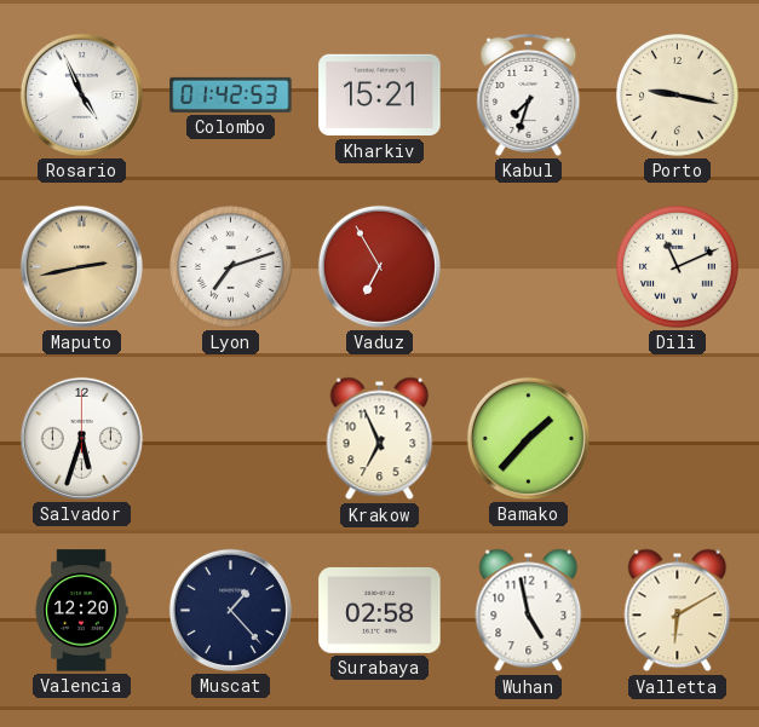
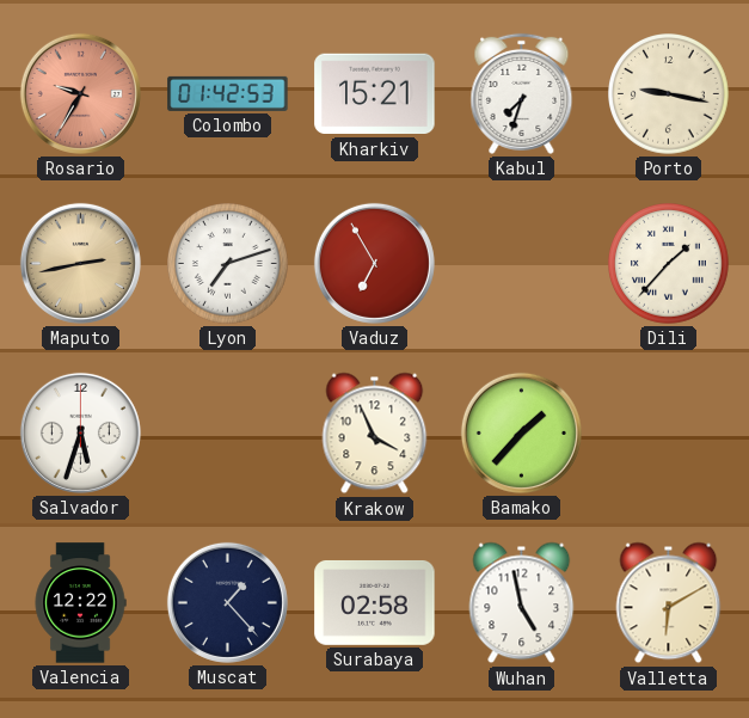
Rosario: 4:56 -> 9:35 (80, 93)
Rosario dial: white -> salmon (80, 93)
Dili: 11:11 -> 1:37 (669, 264)
Krakow: 6:56 -> 3:56 (375, 434)
Valencia: 12:20 -> 12:22 (80, 603)
